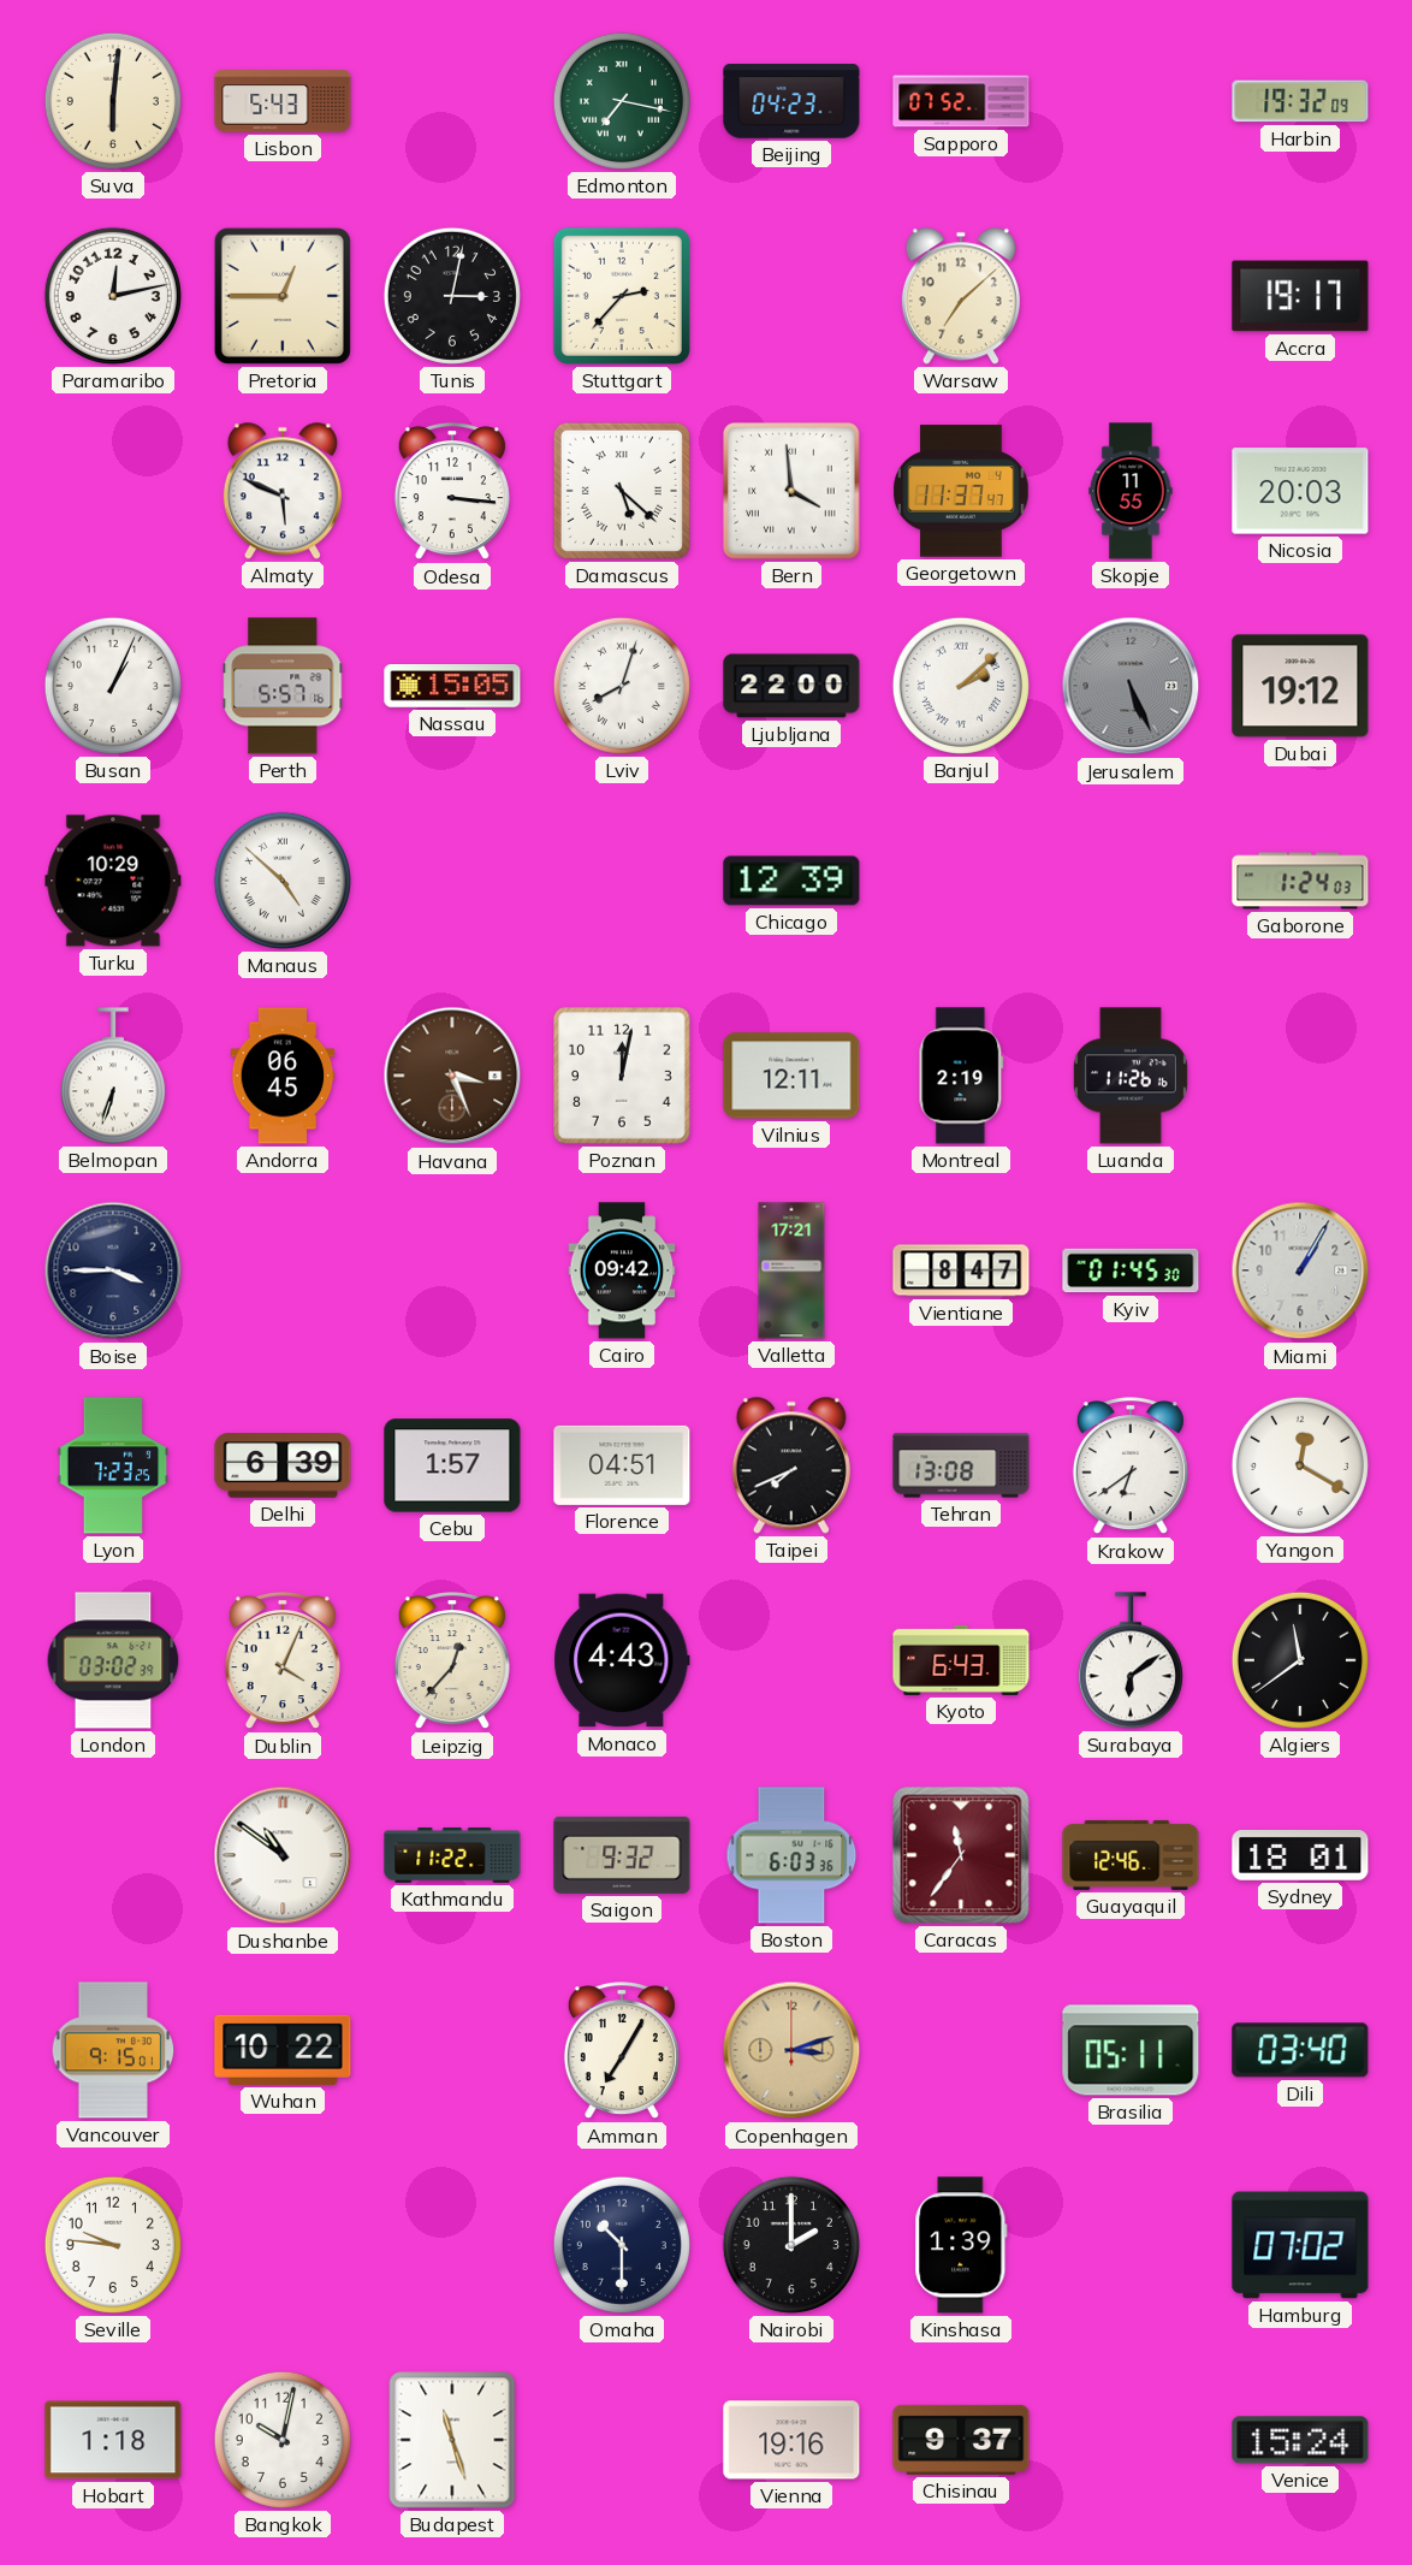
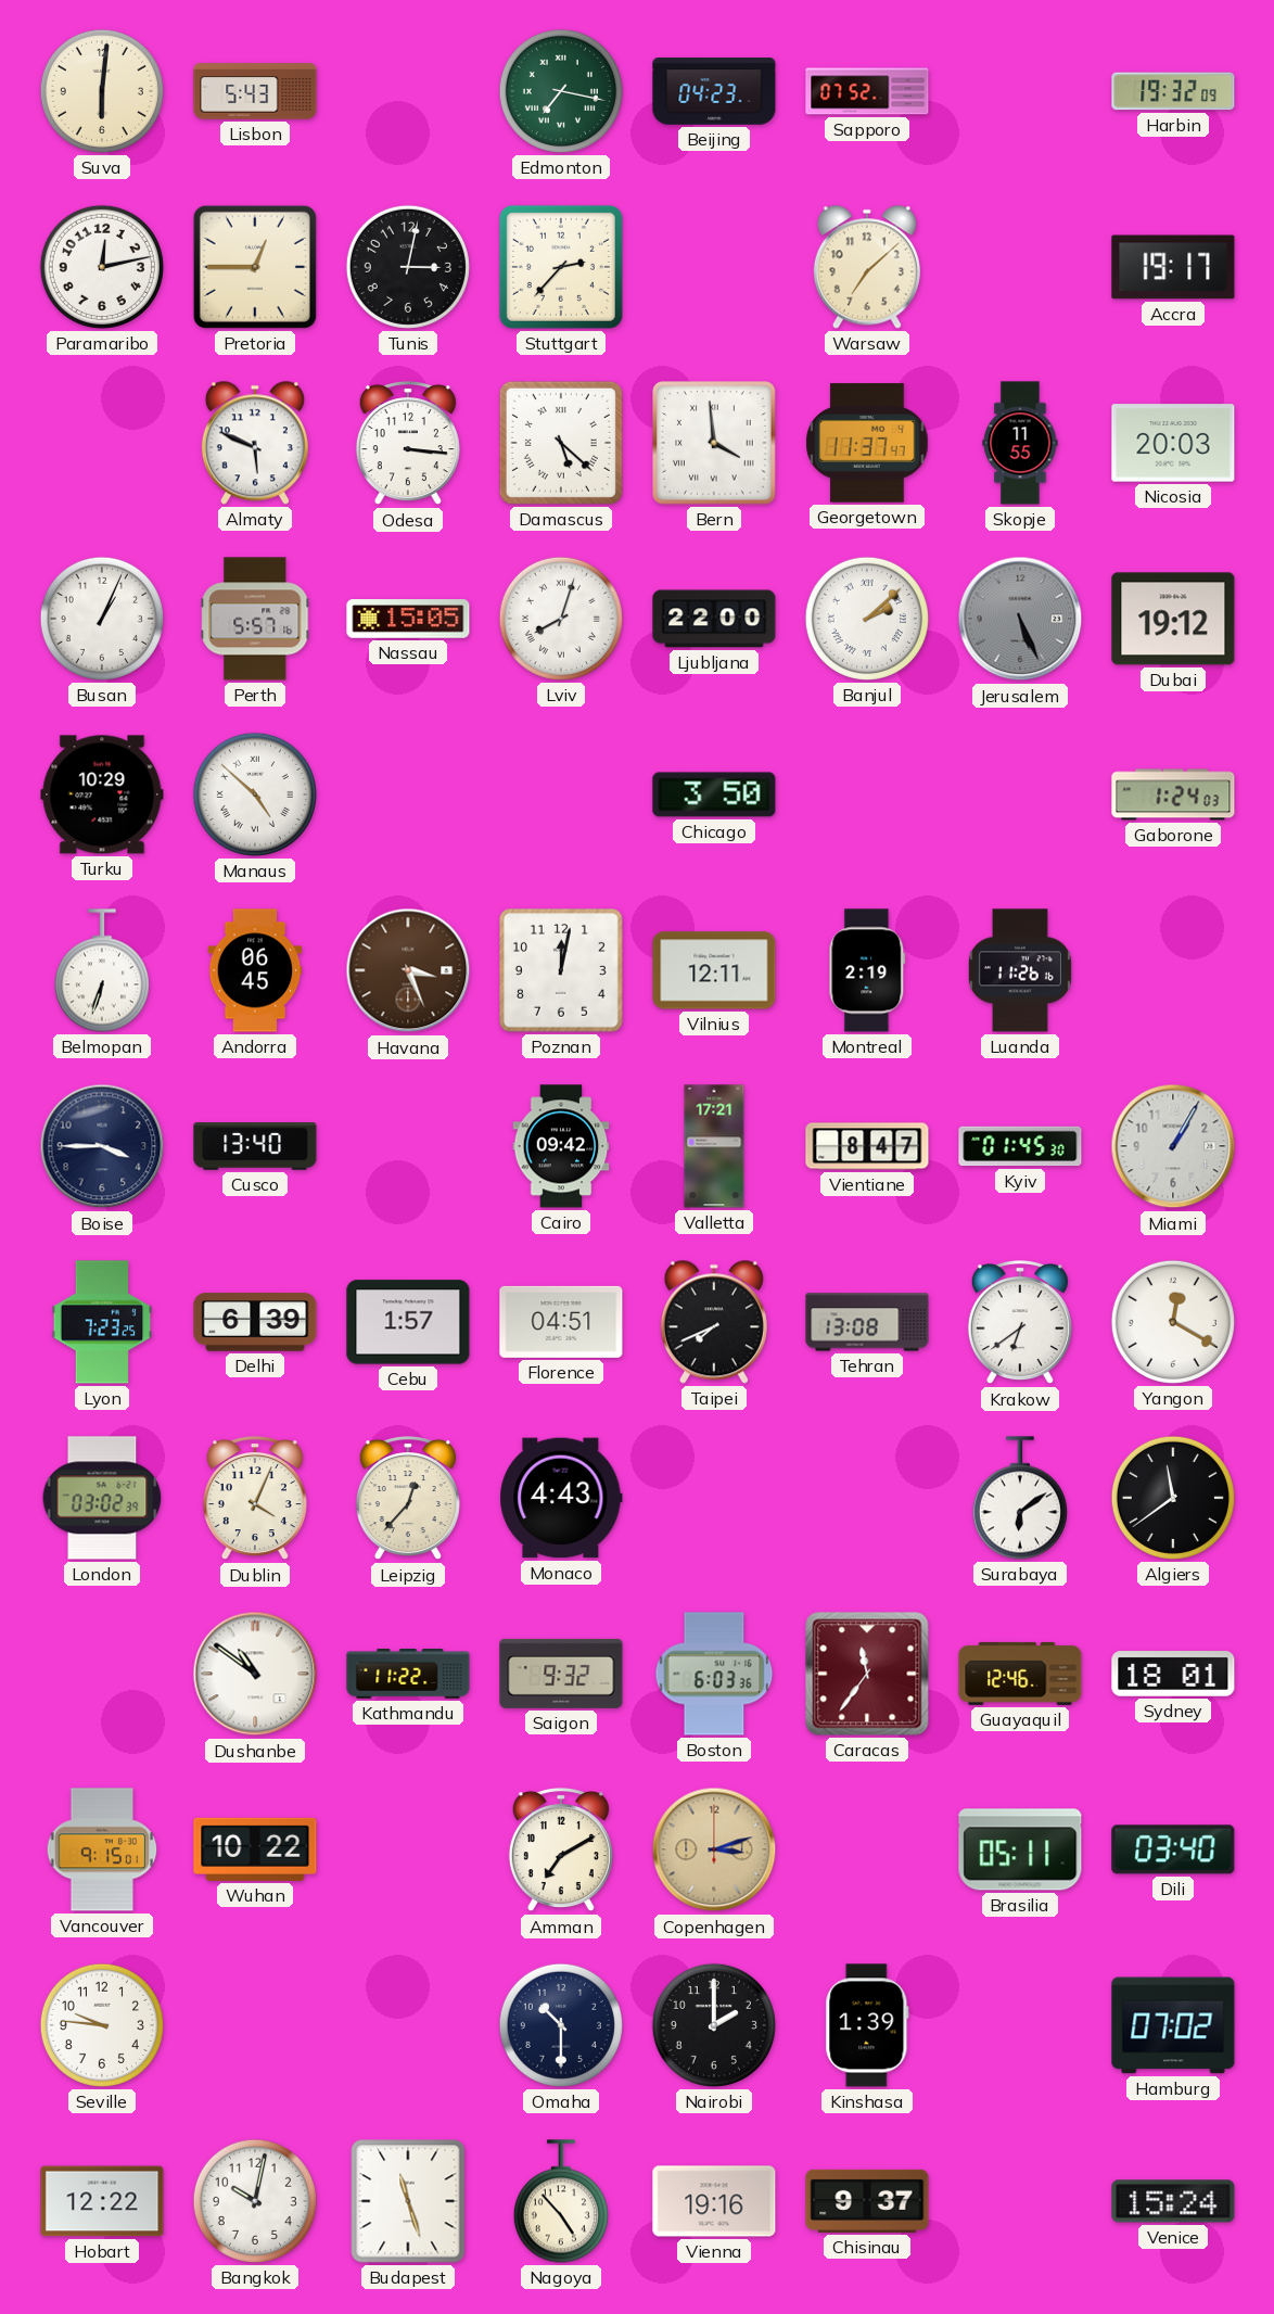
Chicago: 12:39 -> 3:50 (714, 794)
Cusco: none -> 13:40 (255, 1146)
Kyoto: 6:43 -> none (961, 1660)
Amman: 7:05 -> 7:10 (561, 1851)
Hobart: 1:18 -> 12:22 (102, 2201)
Nagoya: none -> 4:53 (561, 2201)
